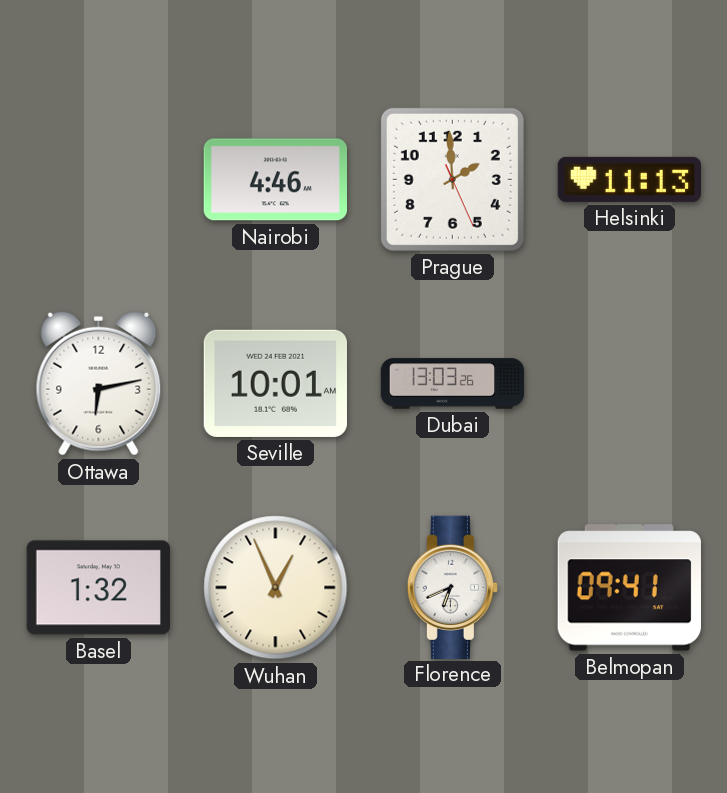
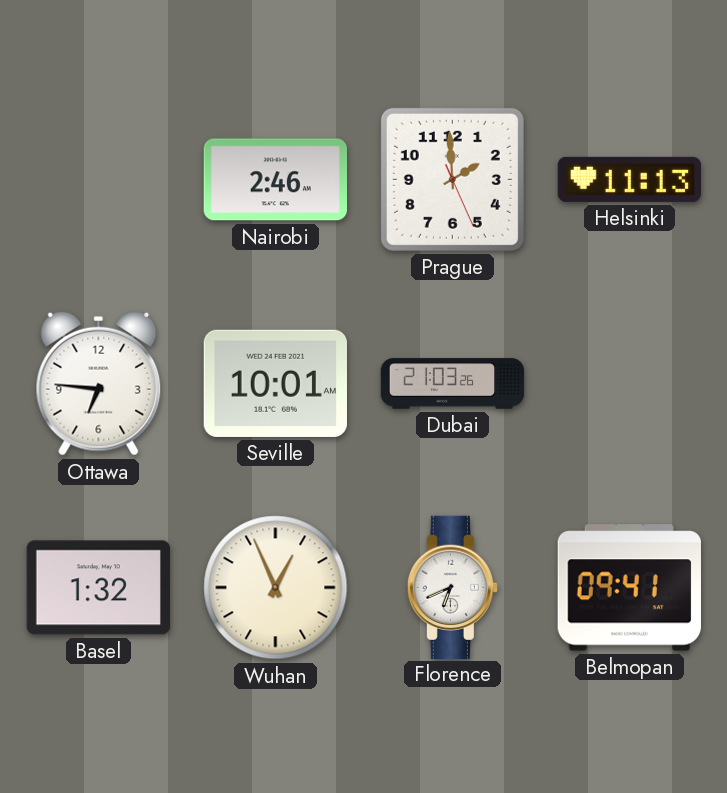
Nairobi: 4:46 -> 2:46 (275, 180)
Ottawa: 6:13 -> 6:46 (99, 383)
Dubai: 13:03 -> 21:03 (453, 384)
